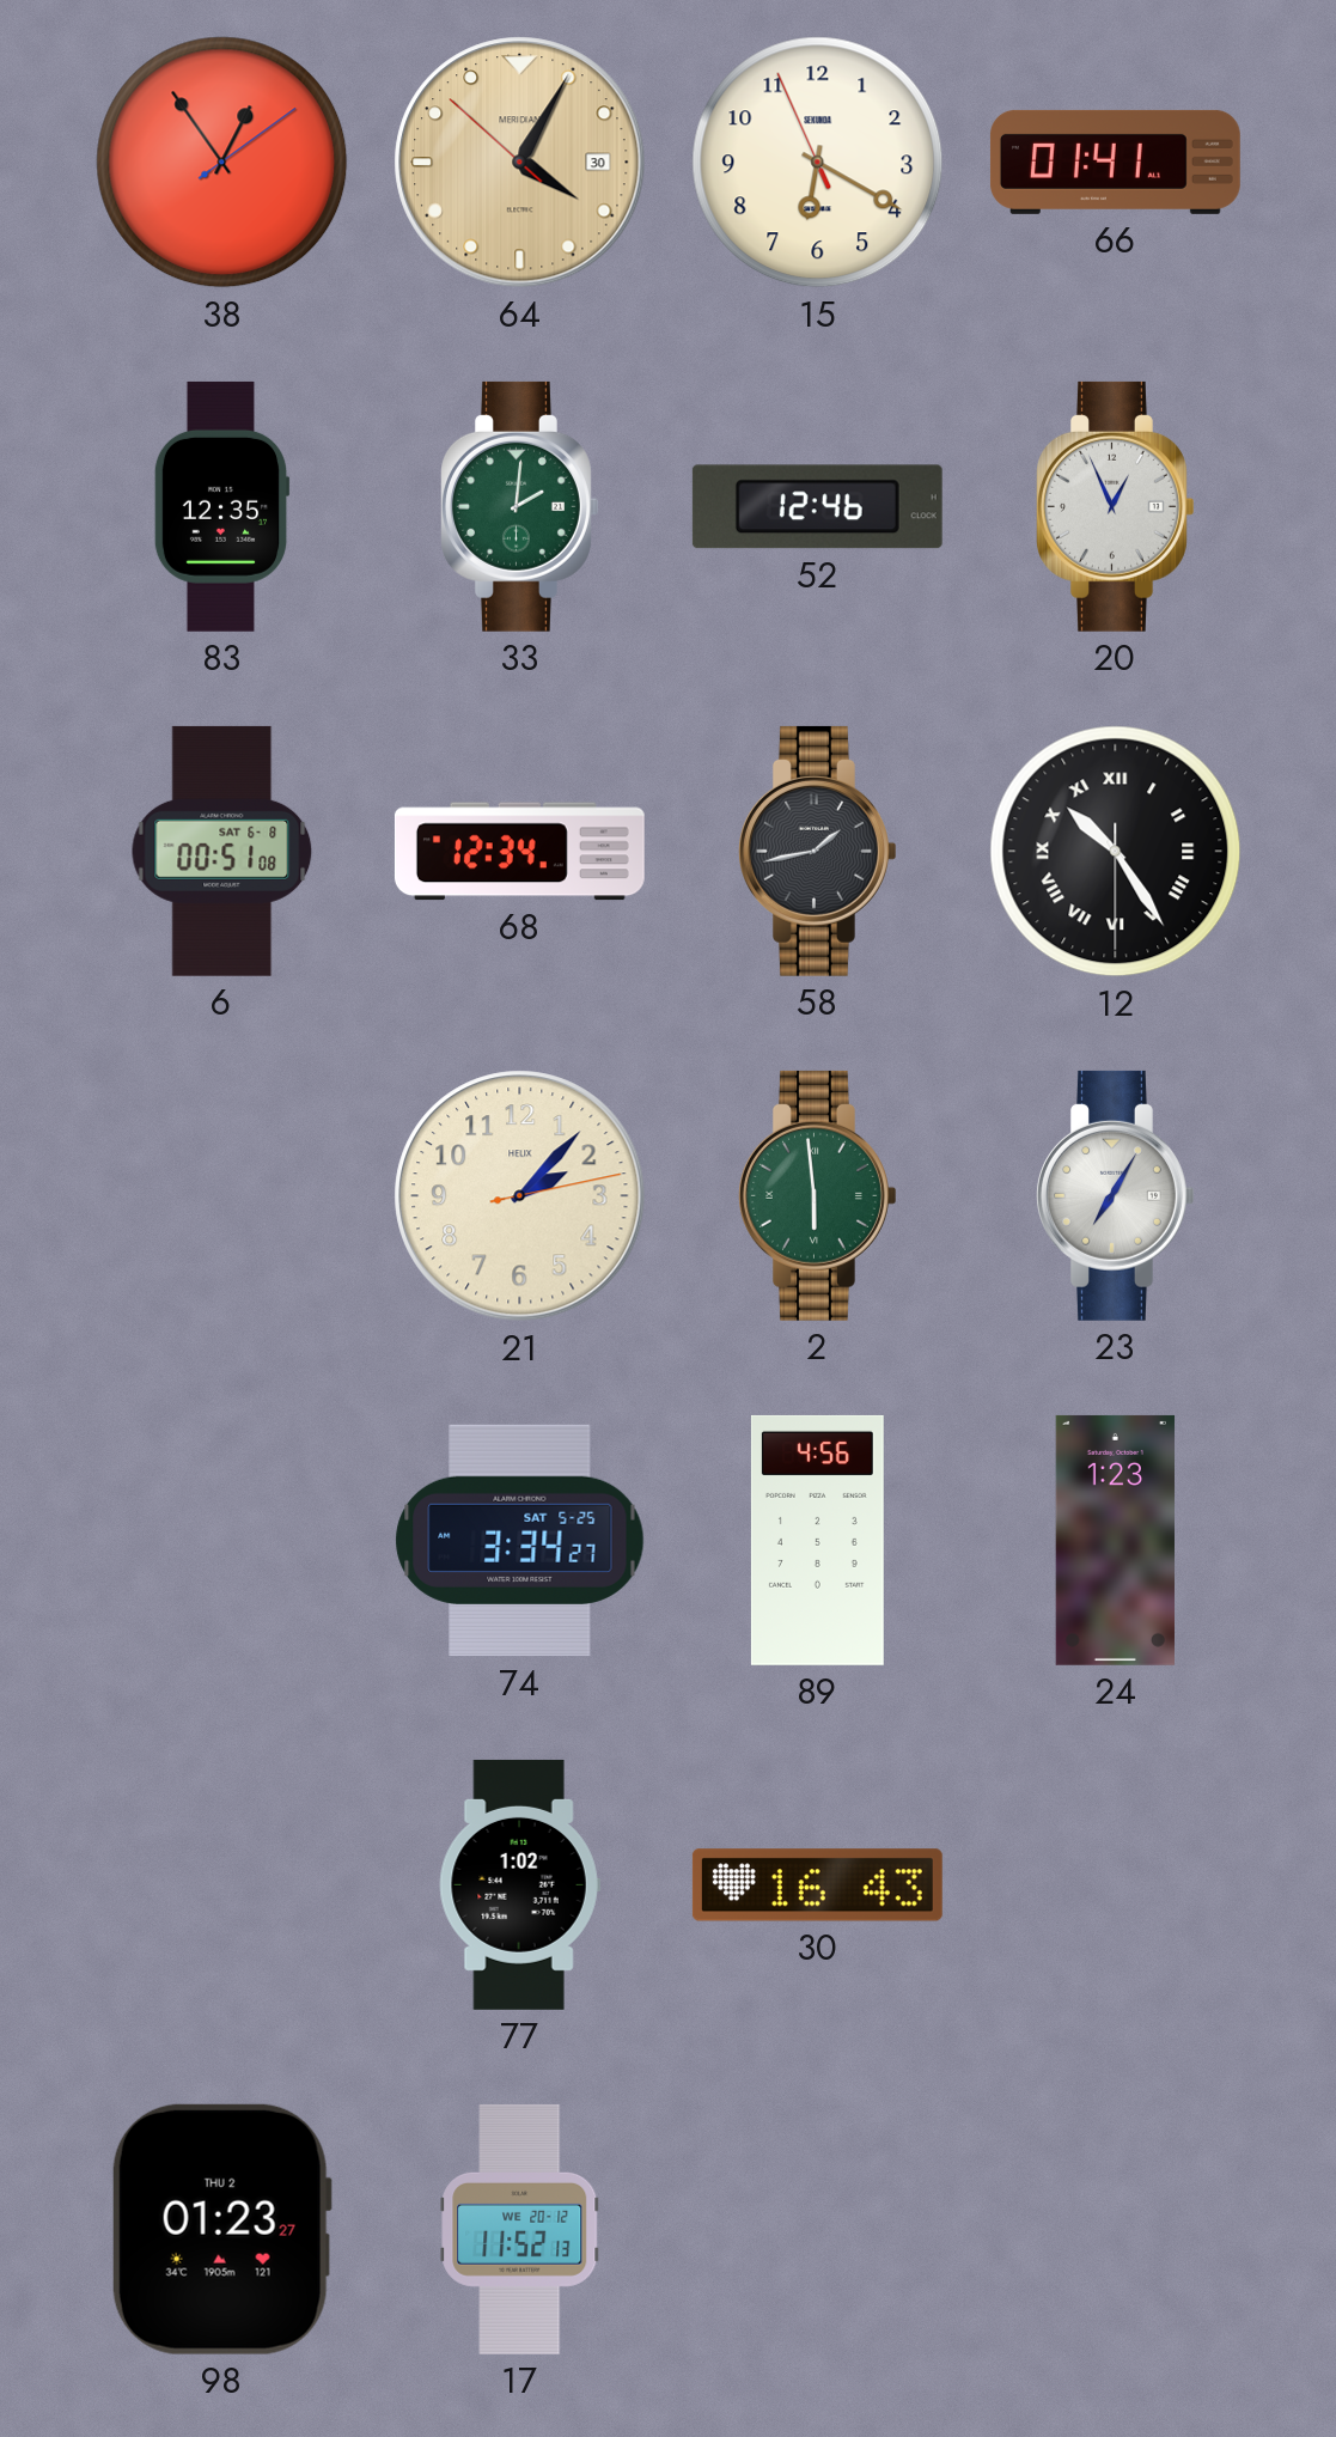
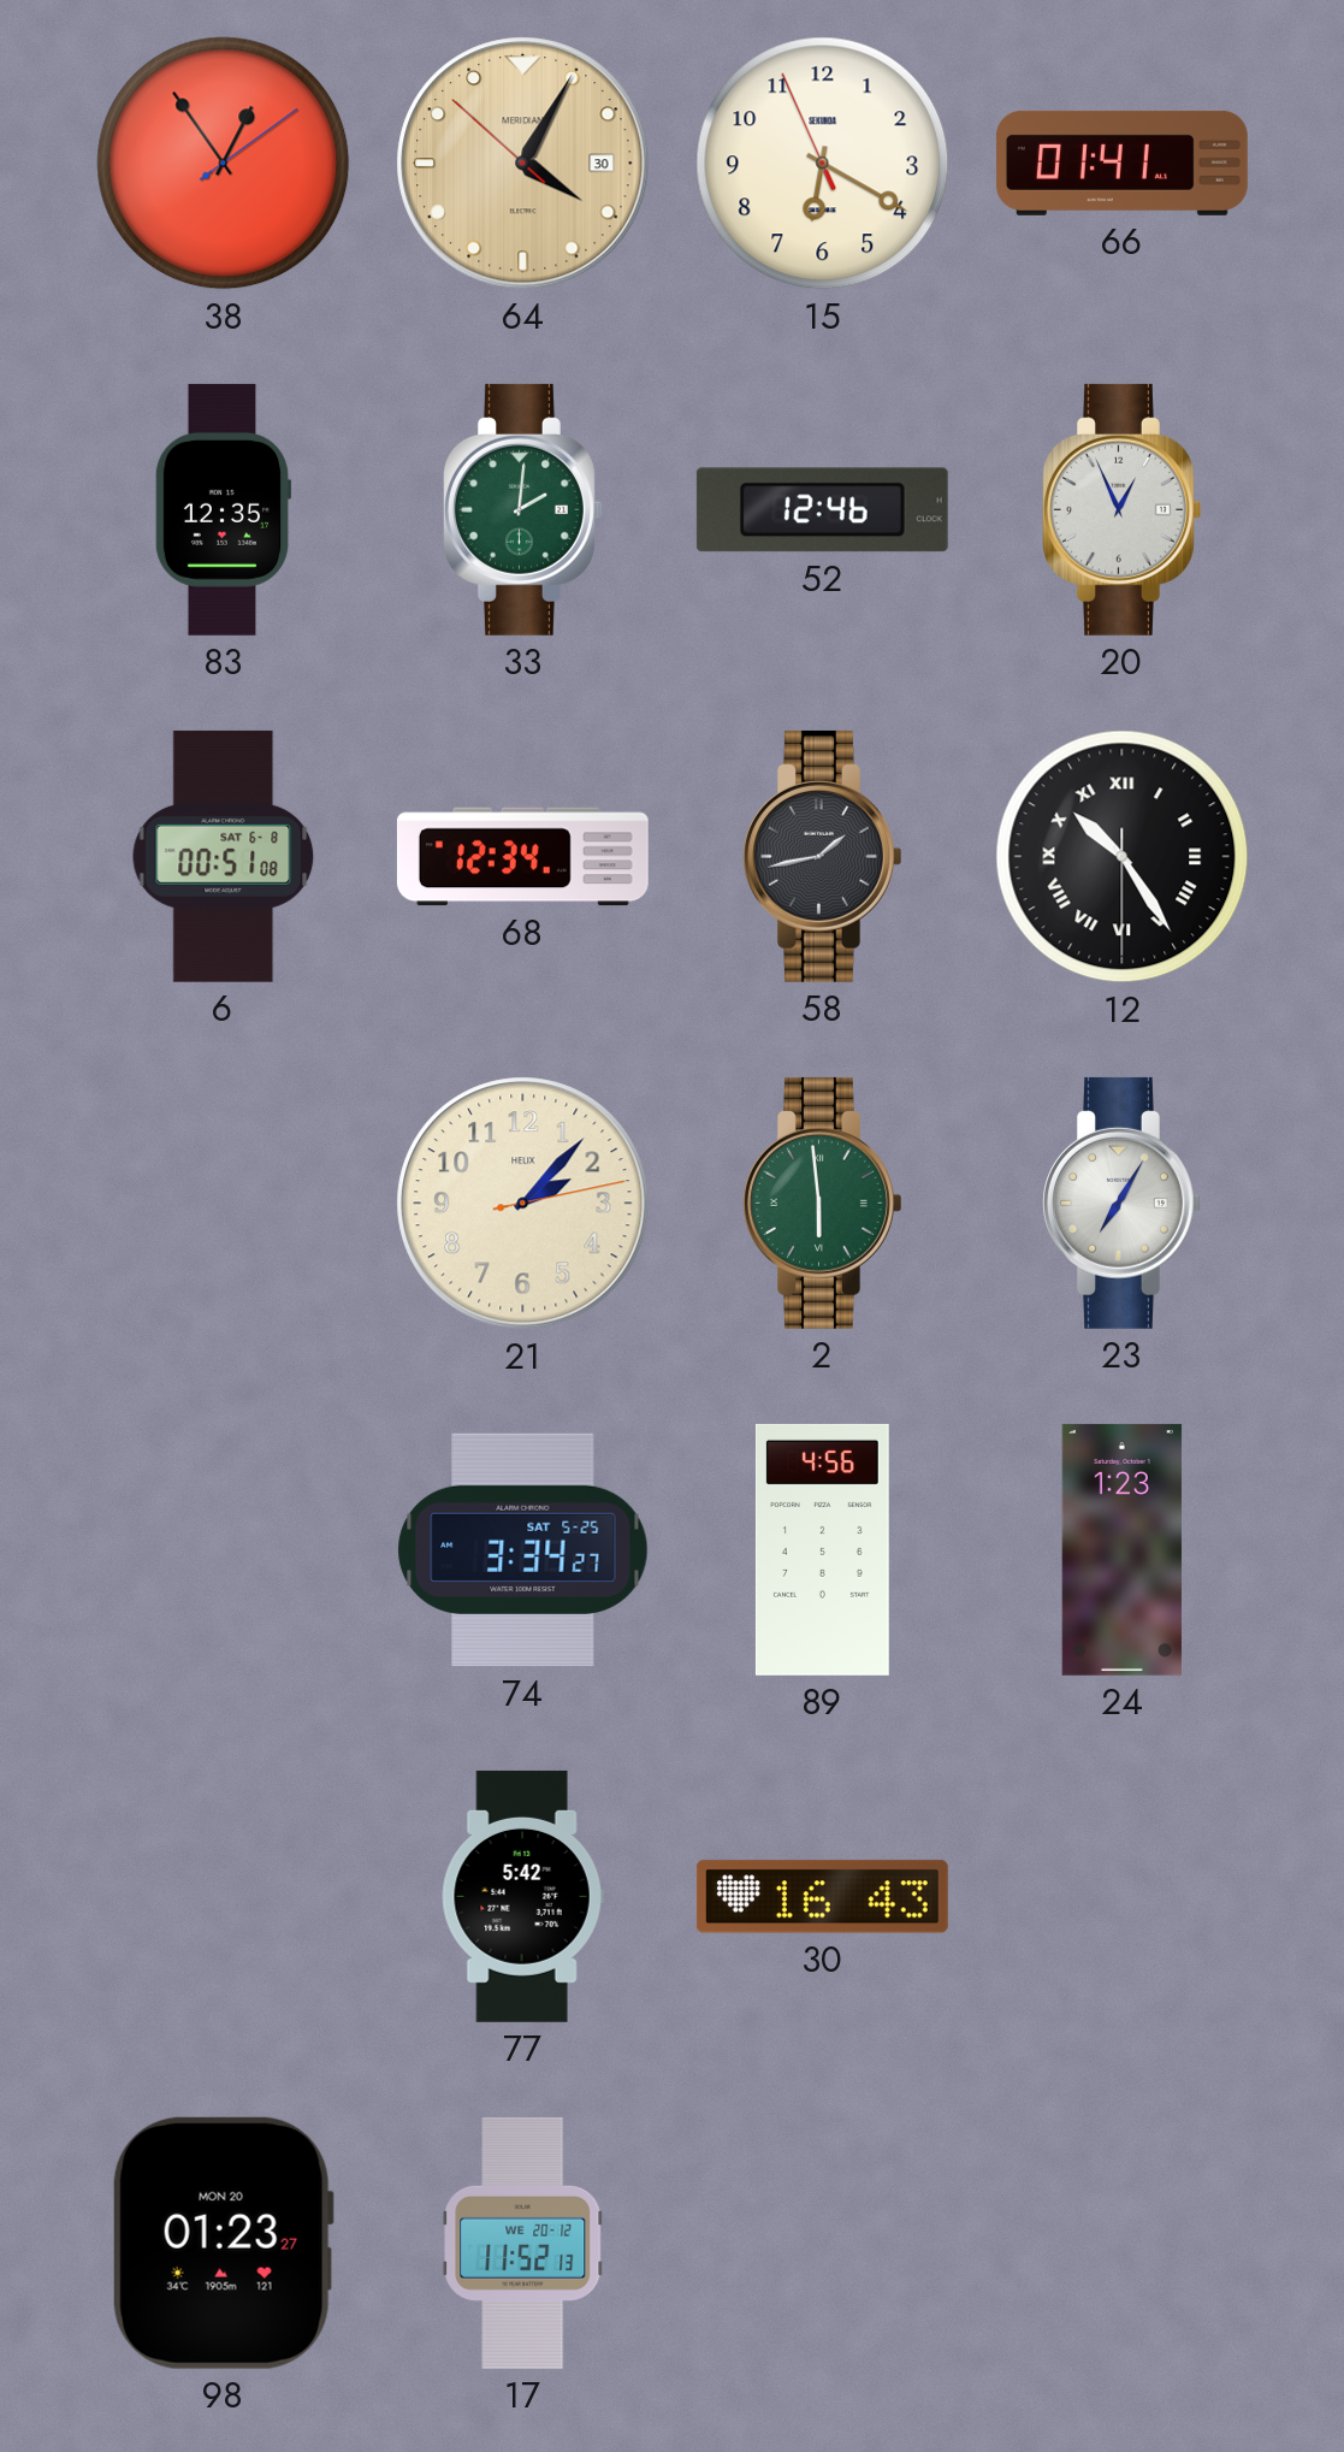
77: 1:02 -> 5:42 (522, 1896)
98 date: THU 2 -> MON 20 (223, 2243)
